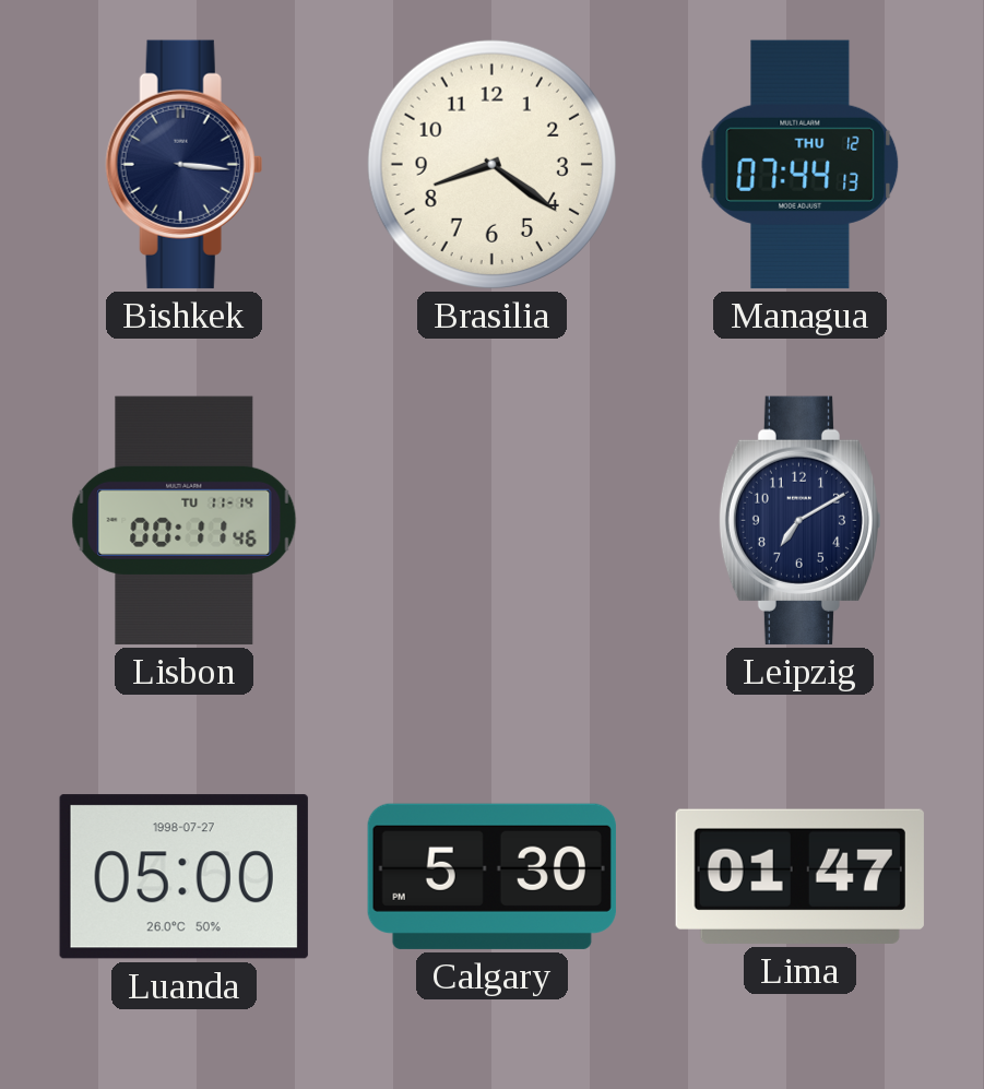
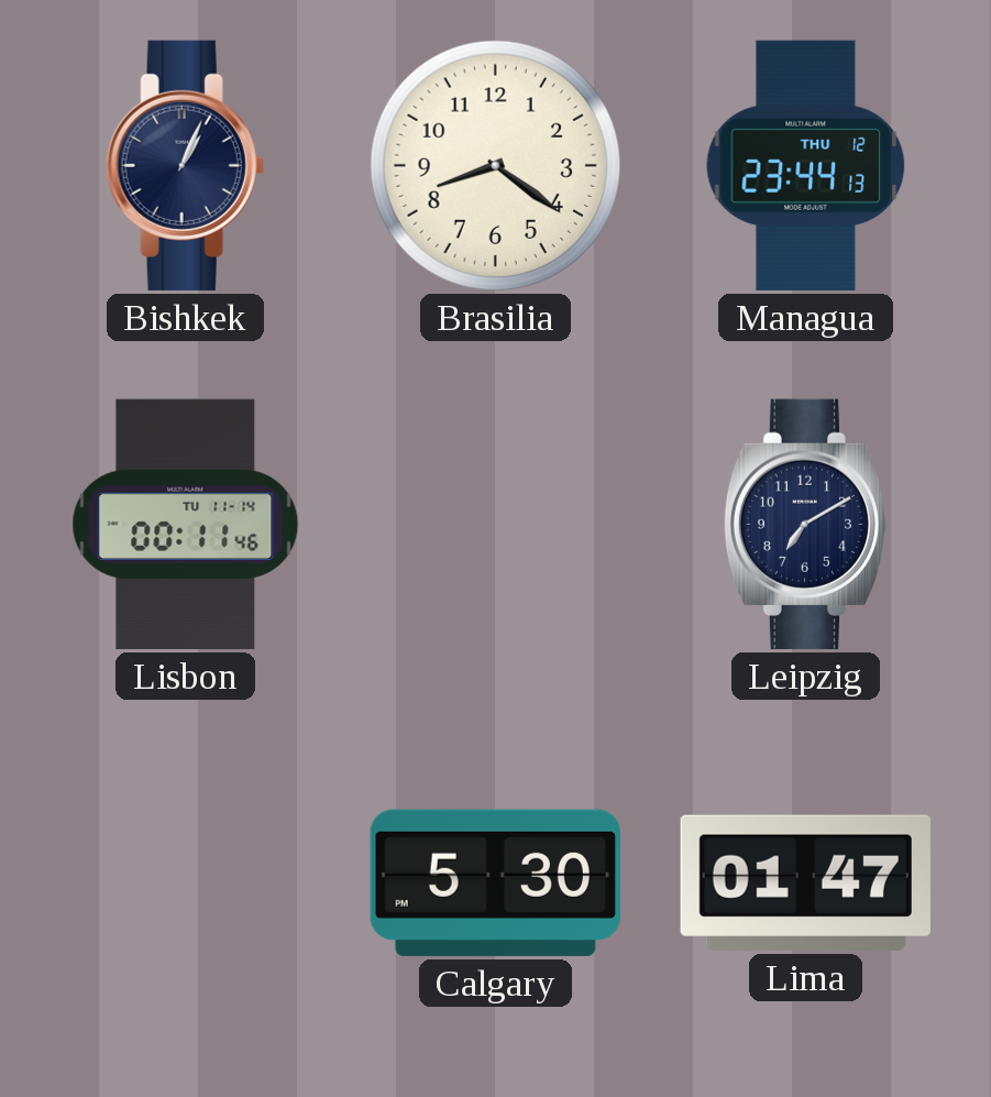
Bishkek: 3:16 -> 1:04 (185, 165)
Managua: 07:44 -> 23:44 (806, 165)
Luanda: 05:00 -> none (183, 877)
